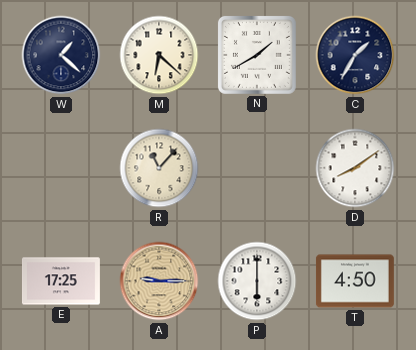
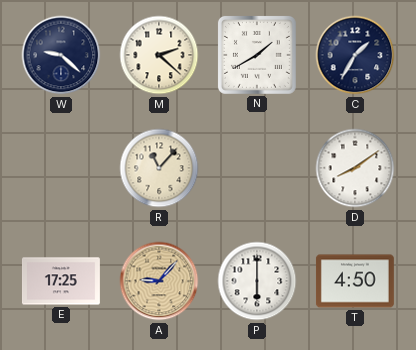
W: 1:22 -> 9:22 (61, 55)
M: 6:22 -> 2:22 (159, 55)
A: 9:15 -> 9:07 (159, 281)
